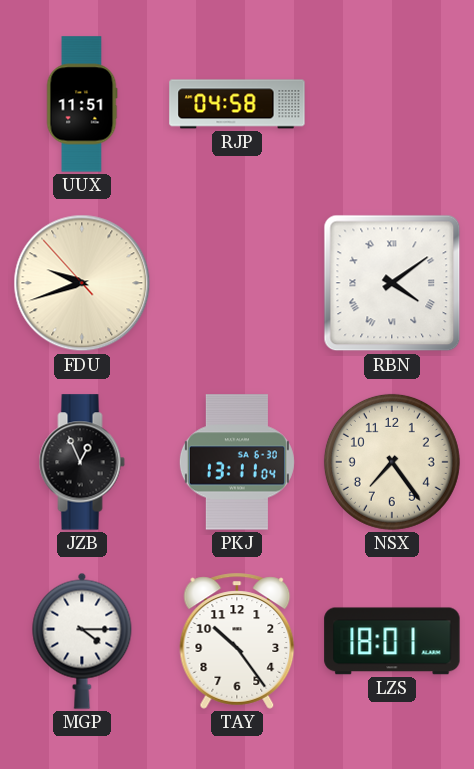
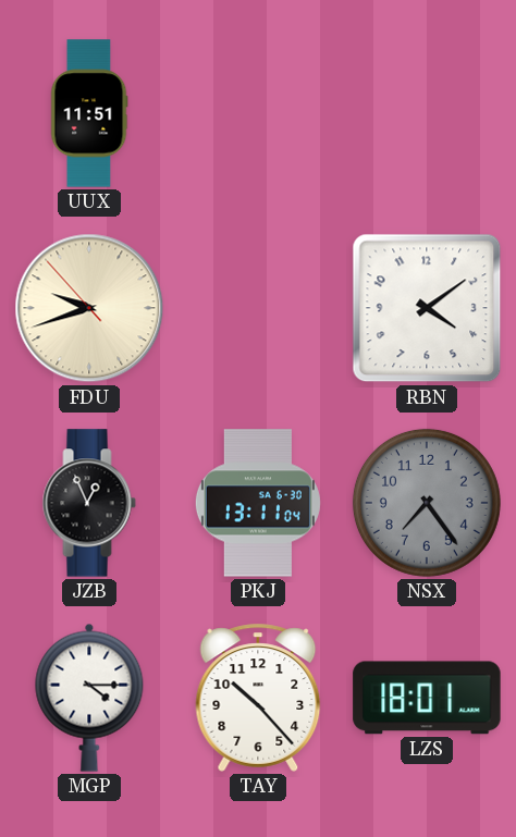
RJP: 04:58 -> none (237, 104)
RBN numerals: Roman -> Arabic (427, 308)
NSX dial: cream -> grey (427, 503)
TAY: 10:24 -> 10:23 (258, 698)
